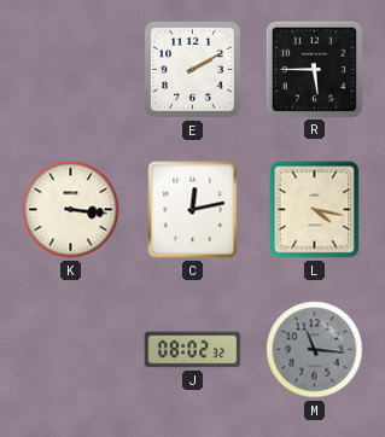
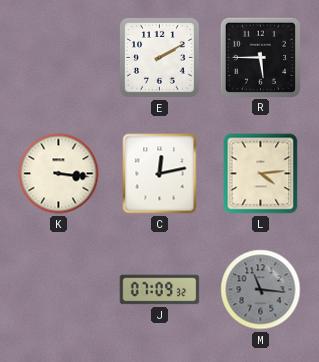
L: 4:17 -> 4:14 (261, 174)
J: 08:02 -> 07:09 (160, 290)
